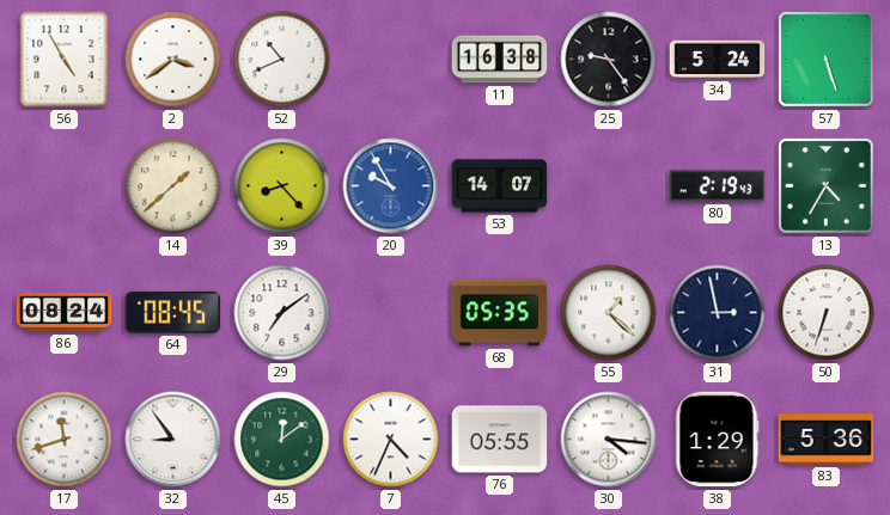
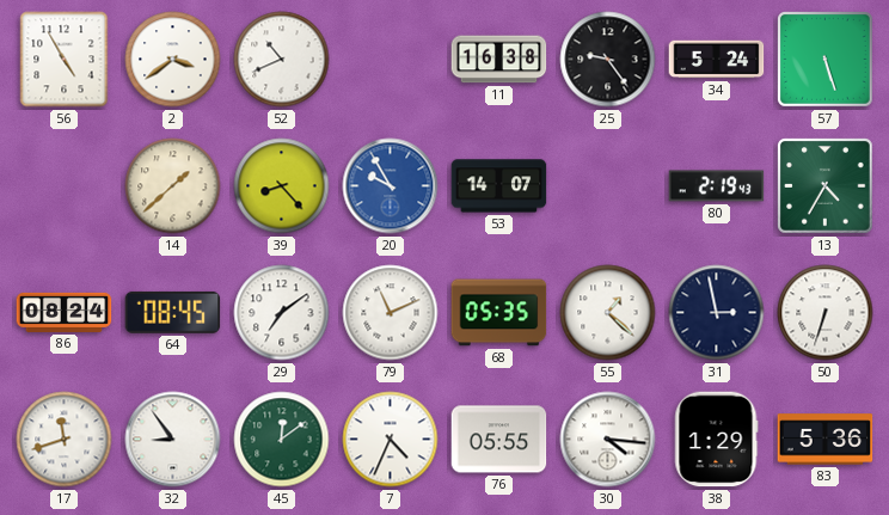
79: none -> 11:11 (391, 313)
